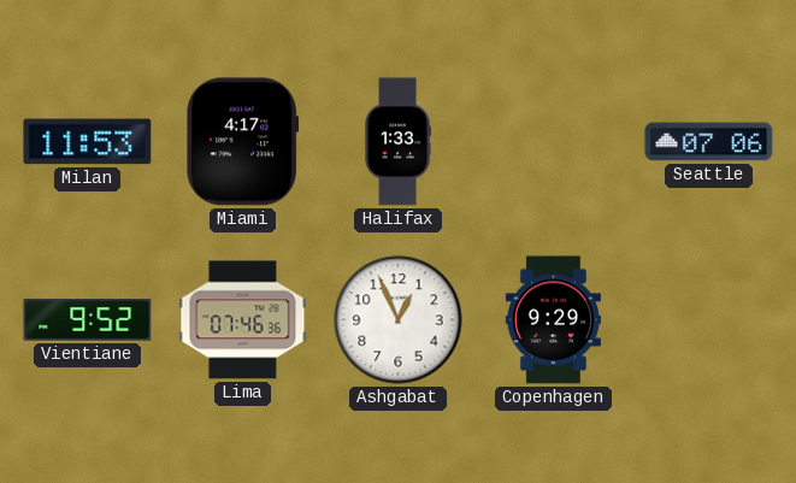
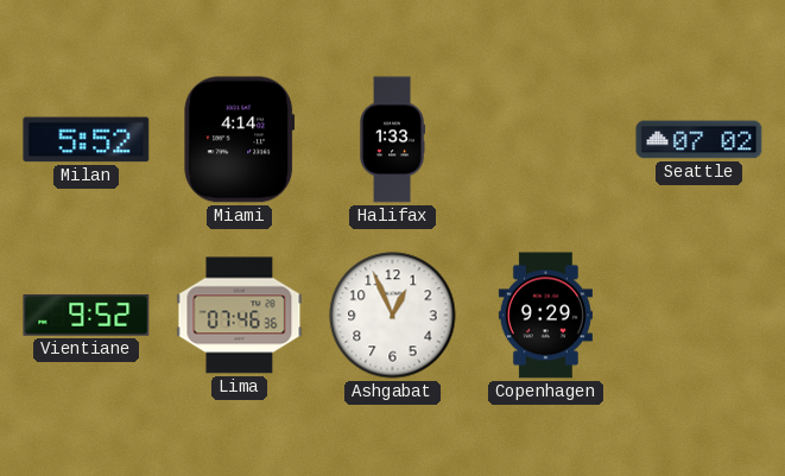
Milan: 11:53 -> 5:52 (87, 140)
Miami: 4:17 -> 4:14 (240, 140)
Seattle: 07:06 -> 07:02 (699, 140)
